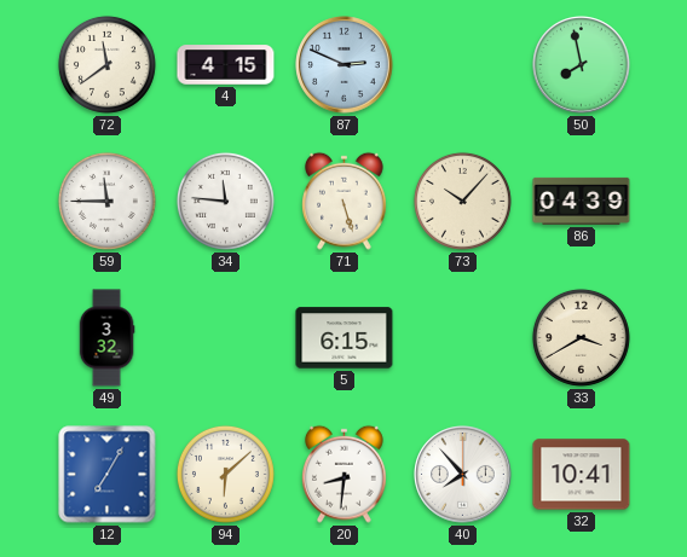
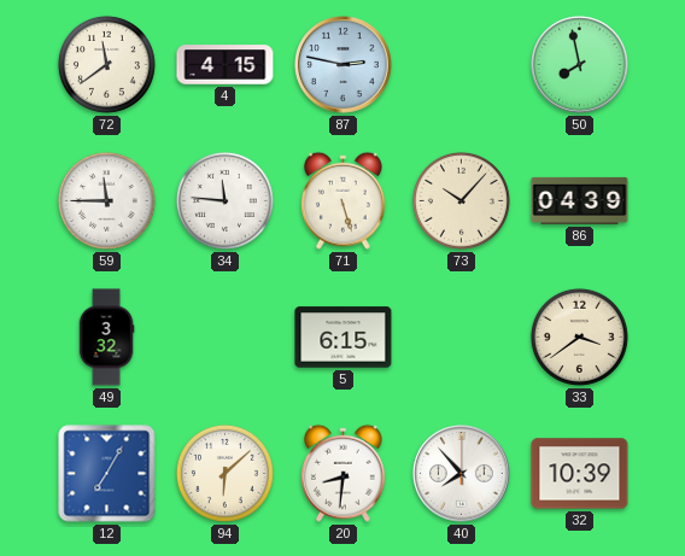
87: 2:49 -> 2:47 (344, 65)
33: 3:40 -> 3:39 (579, 336)
32: 10:41 -> 10:39 (580, 474)
